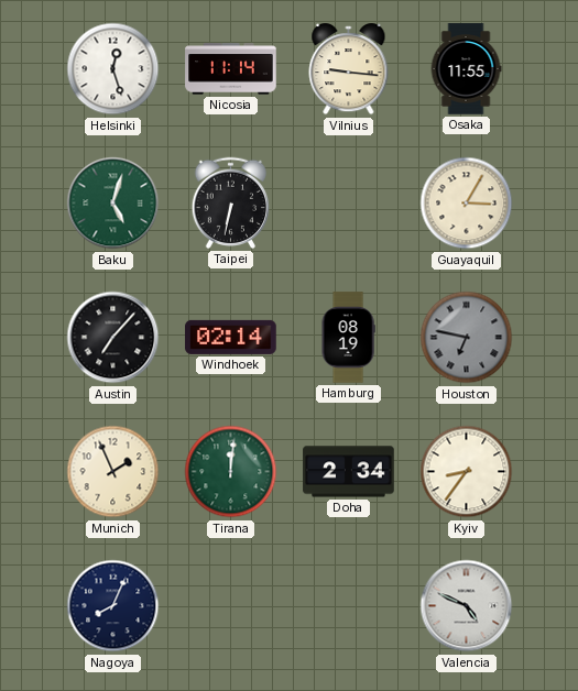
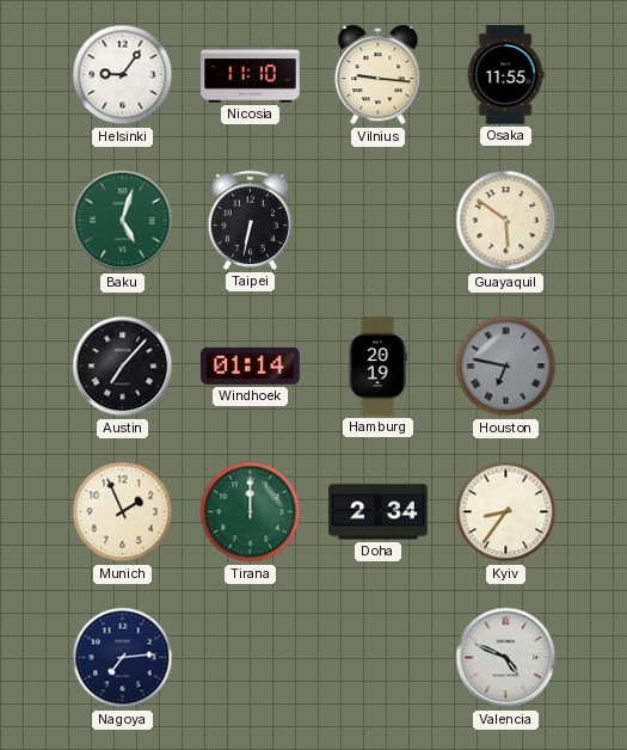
Helsinki: 12:27 -> 9:06 (123, 75)
Nicosia: 11:14 -> 11:10 (251, 75)
Guayaquil: 3:05 -> 5:51 (506, 221)
Windhoek: 02:14 -> 01:14 (251, 365)
Hamburg: 08:19 -> 20:19 (377, 367)
Tirana: 12:01 -> 12:00 (251, 512)
Nagoya: 8:04 -> 7:14 (123, 658)
